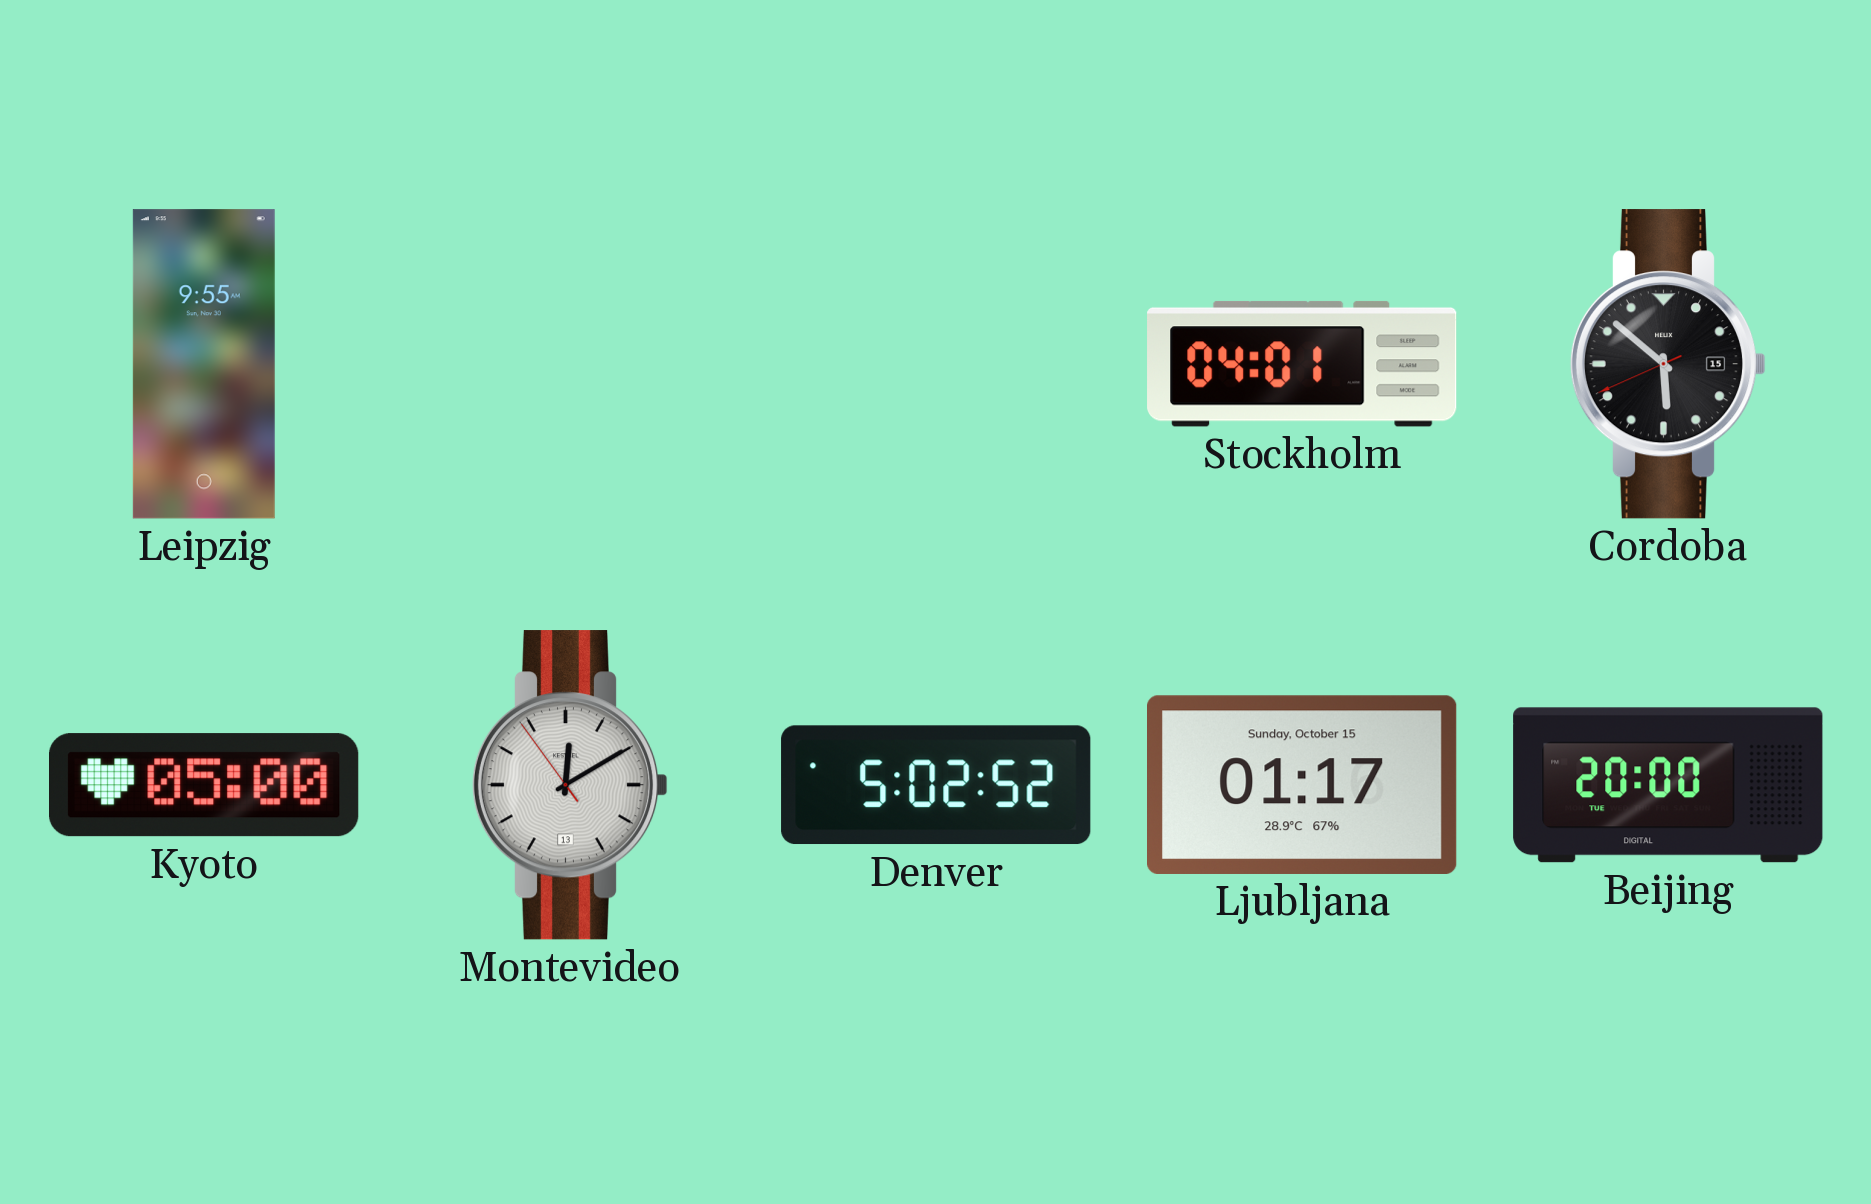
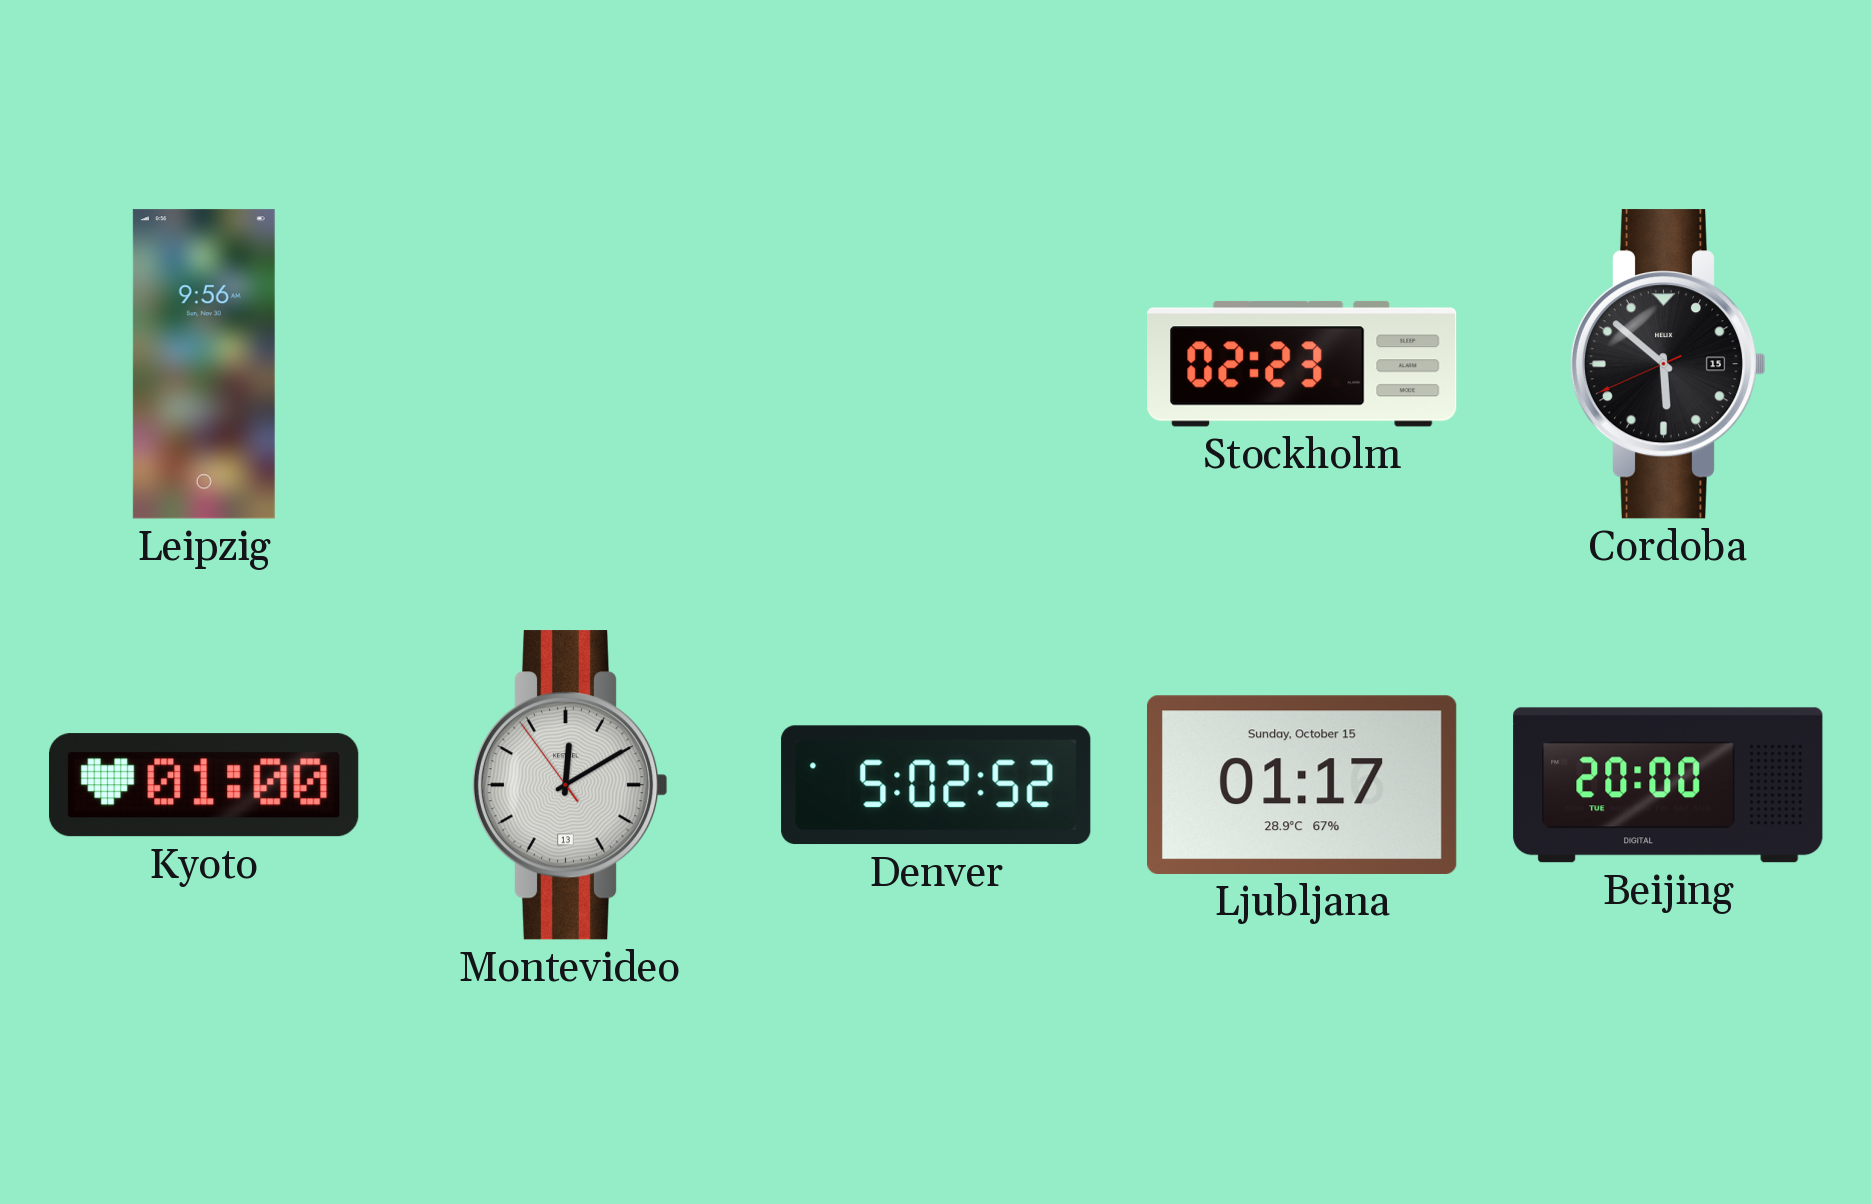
Leipzig: 9:55 -> 9:56 (204, 364)
Stockholm: 04:01 -> 02:23 (1302, 364)
Kyoto: 05:00 -> 01:00 (205, 785)
